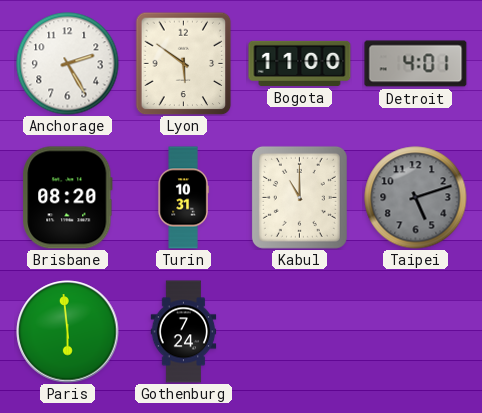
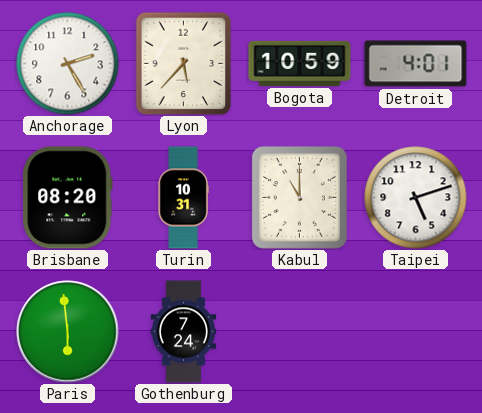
Lyon: 5:51 -> 5:37 (184, 63)
Bogota: 11:00 -> 10:59 (300, 63)
Taipei dial: grey -> white (416, 198)
